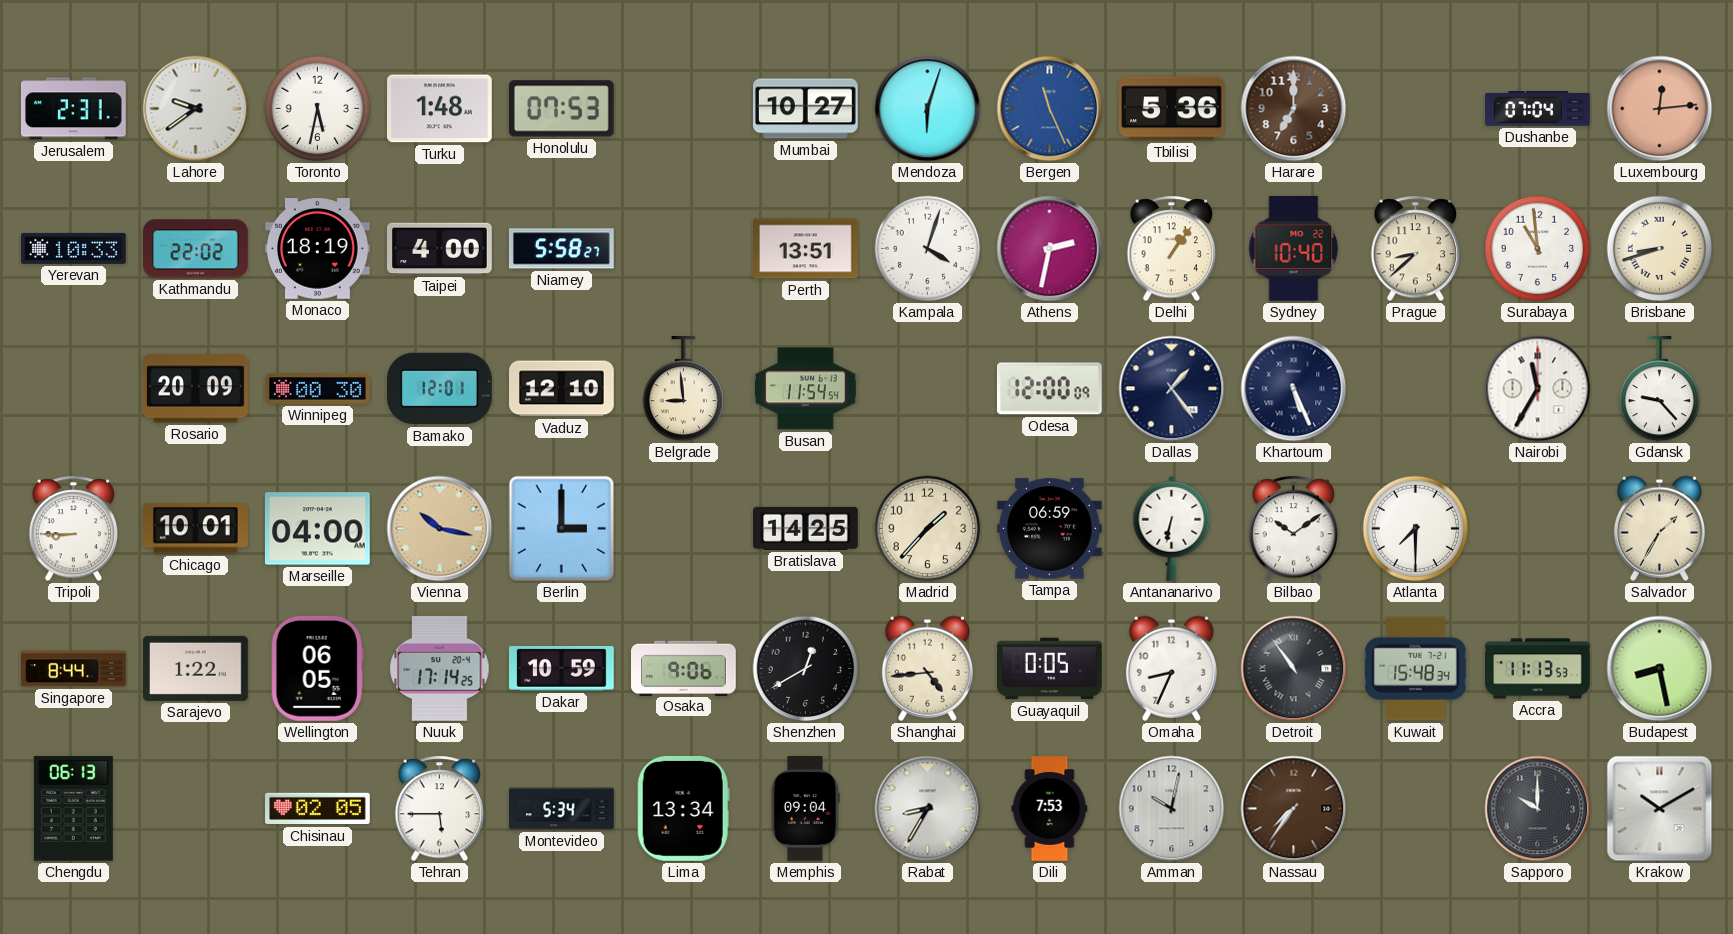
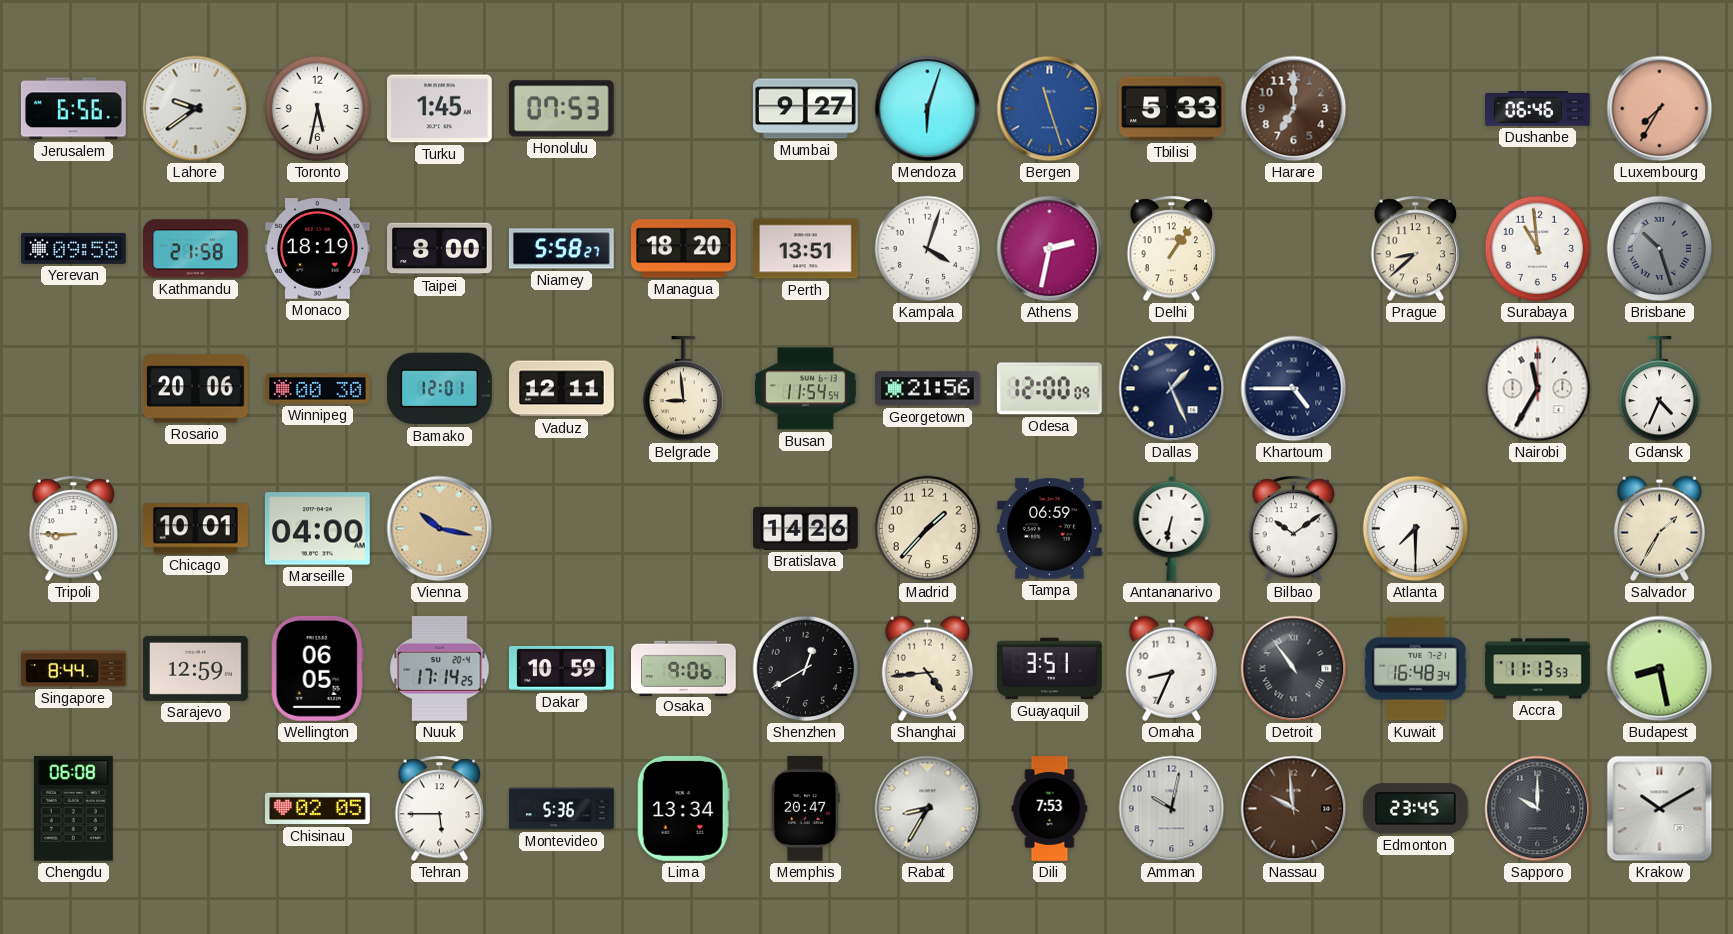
Jerusalem: 2:31 -> 6:56 (73, 109)
Turku: 1:48 -> 1:45 (440, 109)
Mumbai: 10:27 -> 9:27 (806, 109)
Bergen: 11:26 -> 11:27 (1050, 109)
Tbilisi: 5:36 -> 5:33 (1172, 109)
Dushanbe: 07:04 -> 06:46 (1538, 109)
Luxembourg: 12:14 -> 7:35 (1660, 109)
Yerevan: 10:33 -> 09:58 (74, 248)
Kathmandu: 22:02 -> 21:58 (196, 249)
Taipei: 4:00 -> 8:00 (440, 249)
Managua: none -> 18:20 (684, 249)
Sydney: 10:40 -> none (1294, 248)
Brisbane: 8:42 -> 10:27 (1660, 249)
Brisbane dial: cream -> grey (1660, 249)
Rosario: 20:09 -> 20:06 (195, 389)
Vaduz: 12:10 -> 12:11 (562, 389)
Georgetown: none -> 21:56 (928, 389)
Dallas: 1:24 -> 1:26 (1172, 389)
Khartoum: 5:26 -> 4:45 (1294, 389)
Gdansk: 9:23 -> 4:34 (1659, 390)
Berlin: 3:00 -> none (562, 529)
Bratislava: 14:25 -> 14:26 (806, 528)
Sarajevo: 1:22 -> 12:59 (196, 668)
Guayaquil: 0:05 -> 3:51 (1050, 669)
Kuwait: 15:48 -> 16:48 (1416, 669)
Chengdu: 06:13 -> 06:08 (73, 808)
Montevideo: 5:34 -> 5:36 (562, 809)
Memphis: 09:04 -> 20:47 (806, 809)
Nassau: 7:36 -> 9:59 (1294, 809)
Edmonton: none -> 23:45 (1415, 809)
